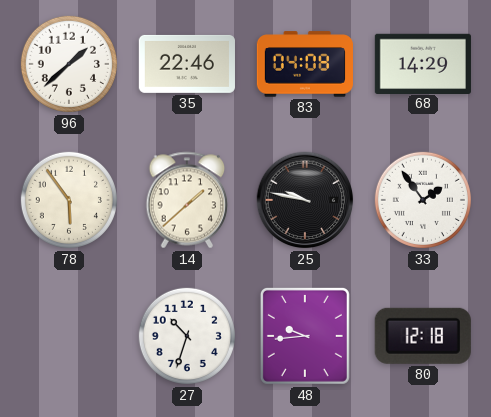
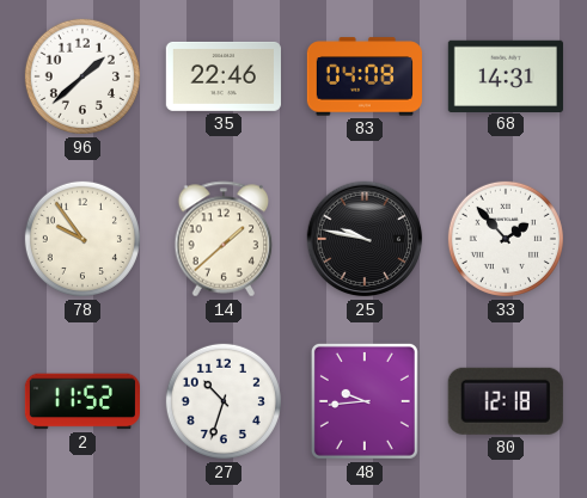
68: 14:29 -> 14:31 (506, 75)
78: 5:54 -> 9:54 (82, 239)
33: 1:54 -> 1:53 (506, 239)
2: none -> 11:52 (82, 401)
